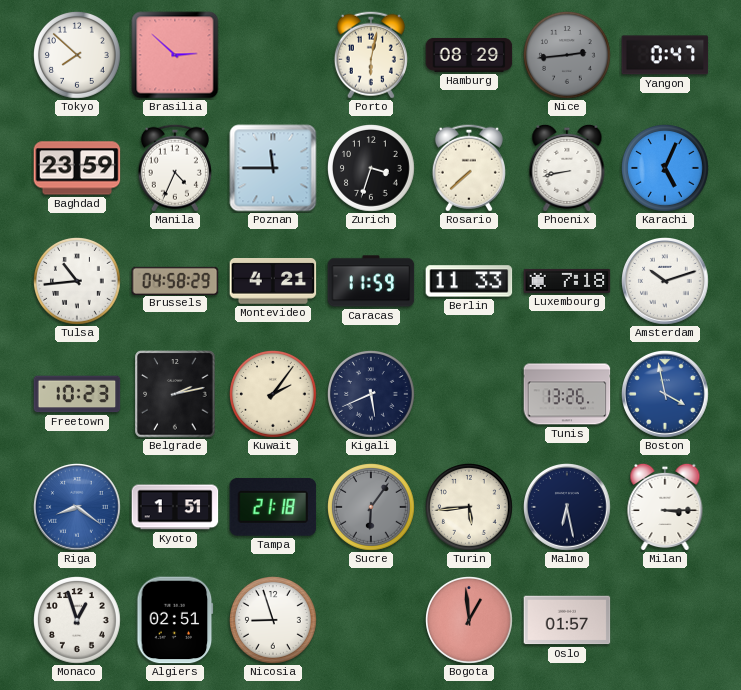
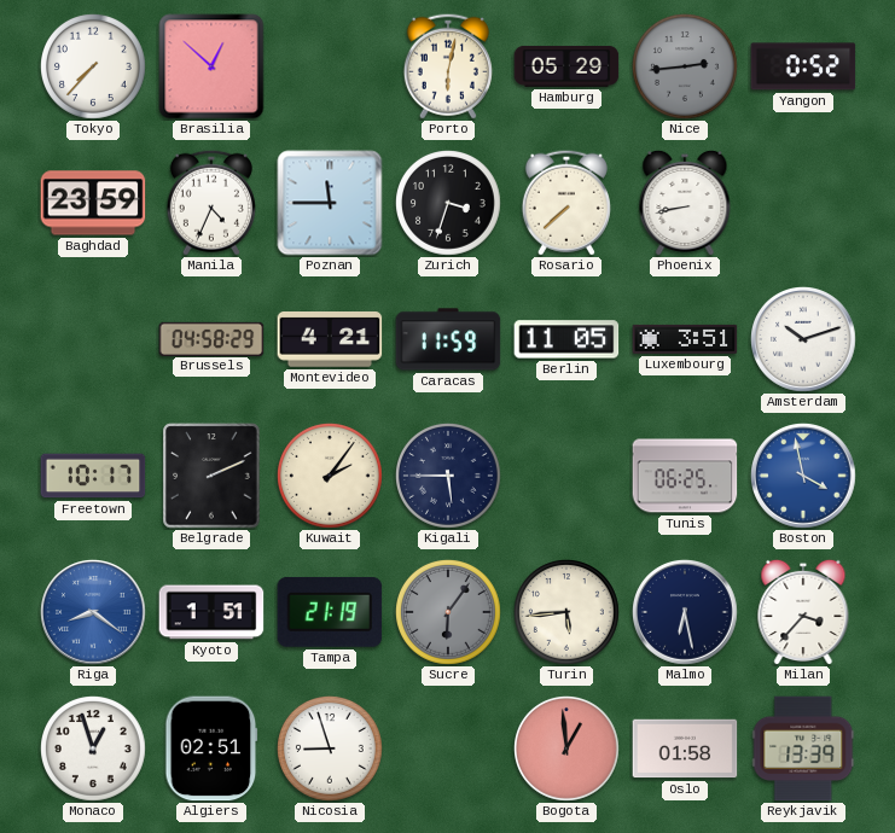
Tokyo: 7:52 -> 7:37 (94, 68)
Brasilia: 2:52 -> 12:52 (211, 66)
Hamburg: 08:29 -> 05:29 (566, 66)
Yangon: 0:47 -> 0:52 (803, 66)
Karachi: 5:04 -> none (666, 169)
Tulsa: 10:44 -> none (78, 282)
Berlin: 11:33 -> 11:05 (566, 339)
Luxembourg: 7:18 -> 3:51 (685, 339)
Freetown: 10:23 -> 10:17 (93, 476)
Belgrade: 2:13 -> 2:11 (211, 476)
Kigali: 5:41 -> 5:45 (449, 477)
Tunis: 13:26 -> 06:25 (685, 476)
Tampa: 21:18 -> 21:19 (330, 612)
Milan: 3:15 -> 3:37 (803, 612)
Oslo: 01:57 -> 01:58 (685, 748)
Reykjavik: none -> 13:39 (803, 748)
